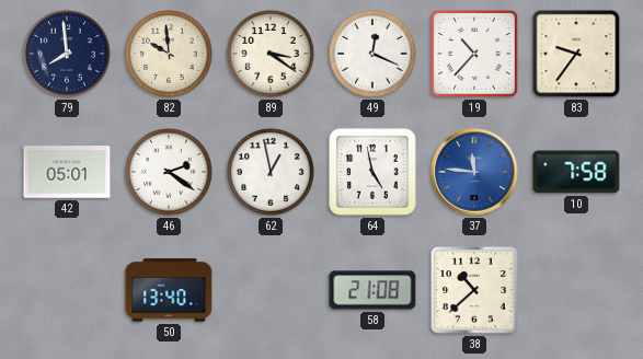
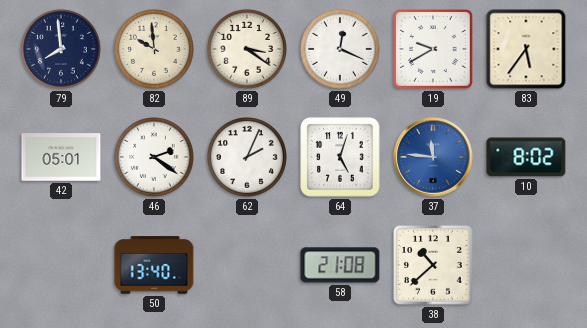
19: 10:37 -> 9:40 (434, 50)
83: 9:36 -> 5:36 (526, 49)
62: 12:58 -> 2:04 (248, 158)
64: 4:58 -> 5:03 (340, 157)
10: 7:58 -> 8:02 (526, 157)
